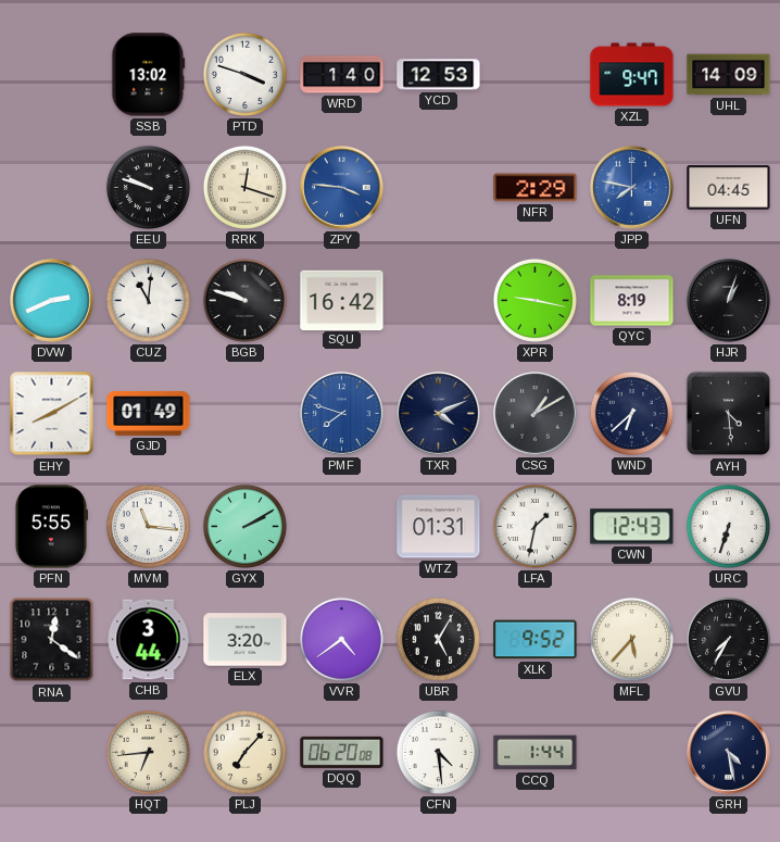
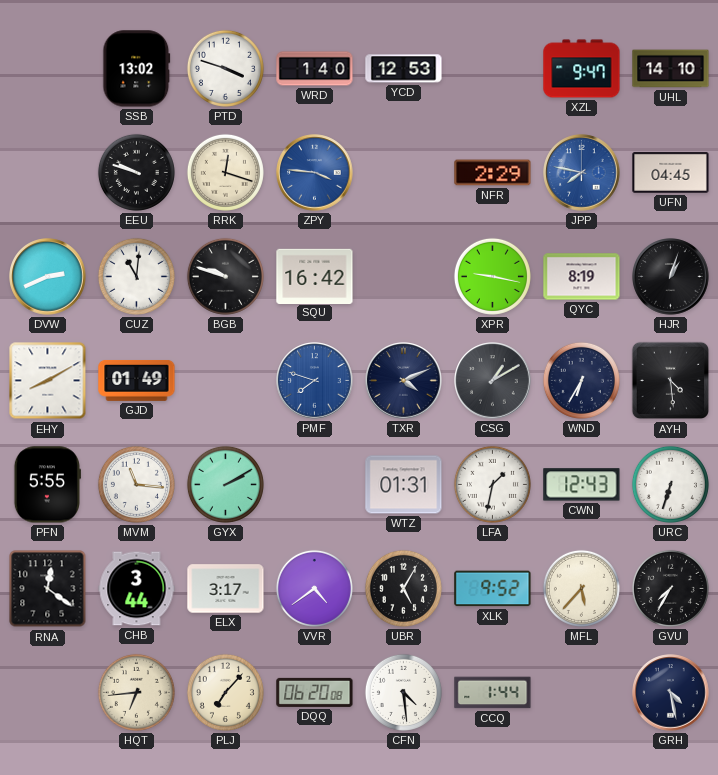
UHL: 14:09 -> 14:10 (671, 69)
WND: 6:38 -> 6:35 (581, 380)
ELX: 3:20 -> 3:17 (226, 589)
